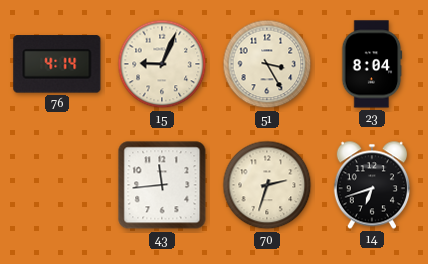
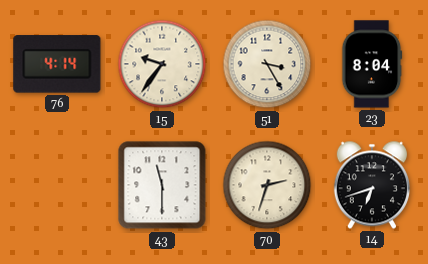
15: 9:04 -> 9:36 (162, 64)
43: 11:44 -> 11:30 (162, 185)
